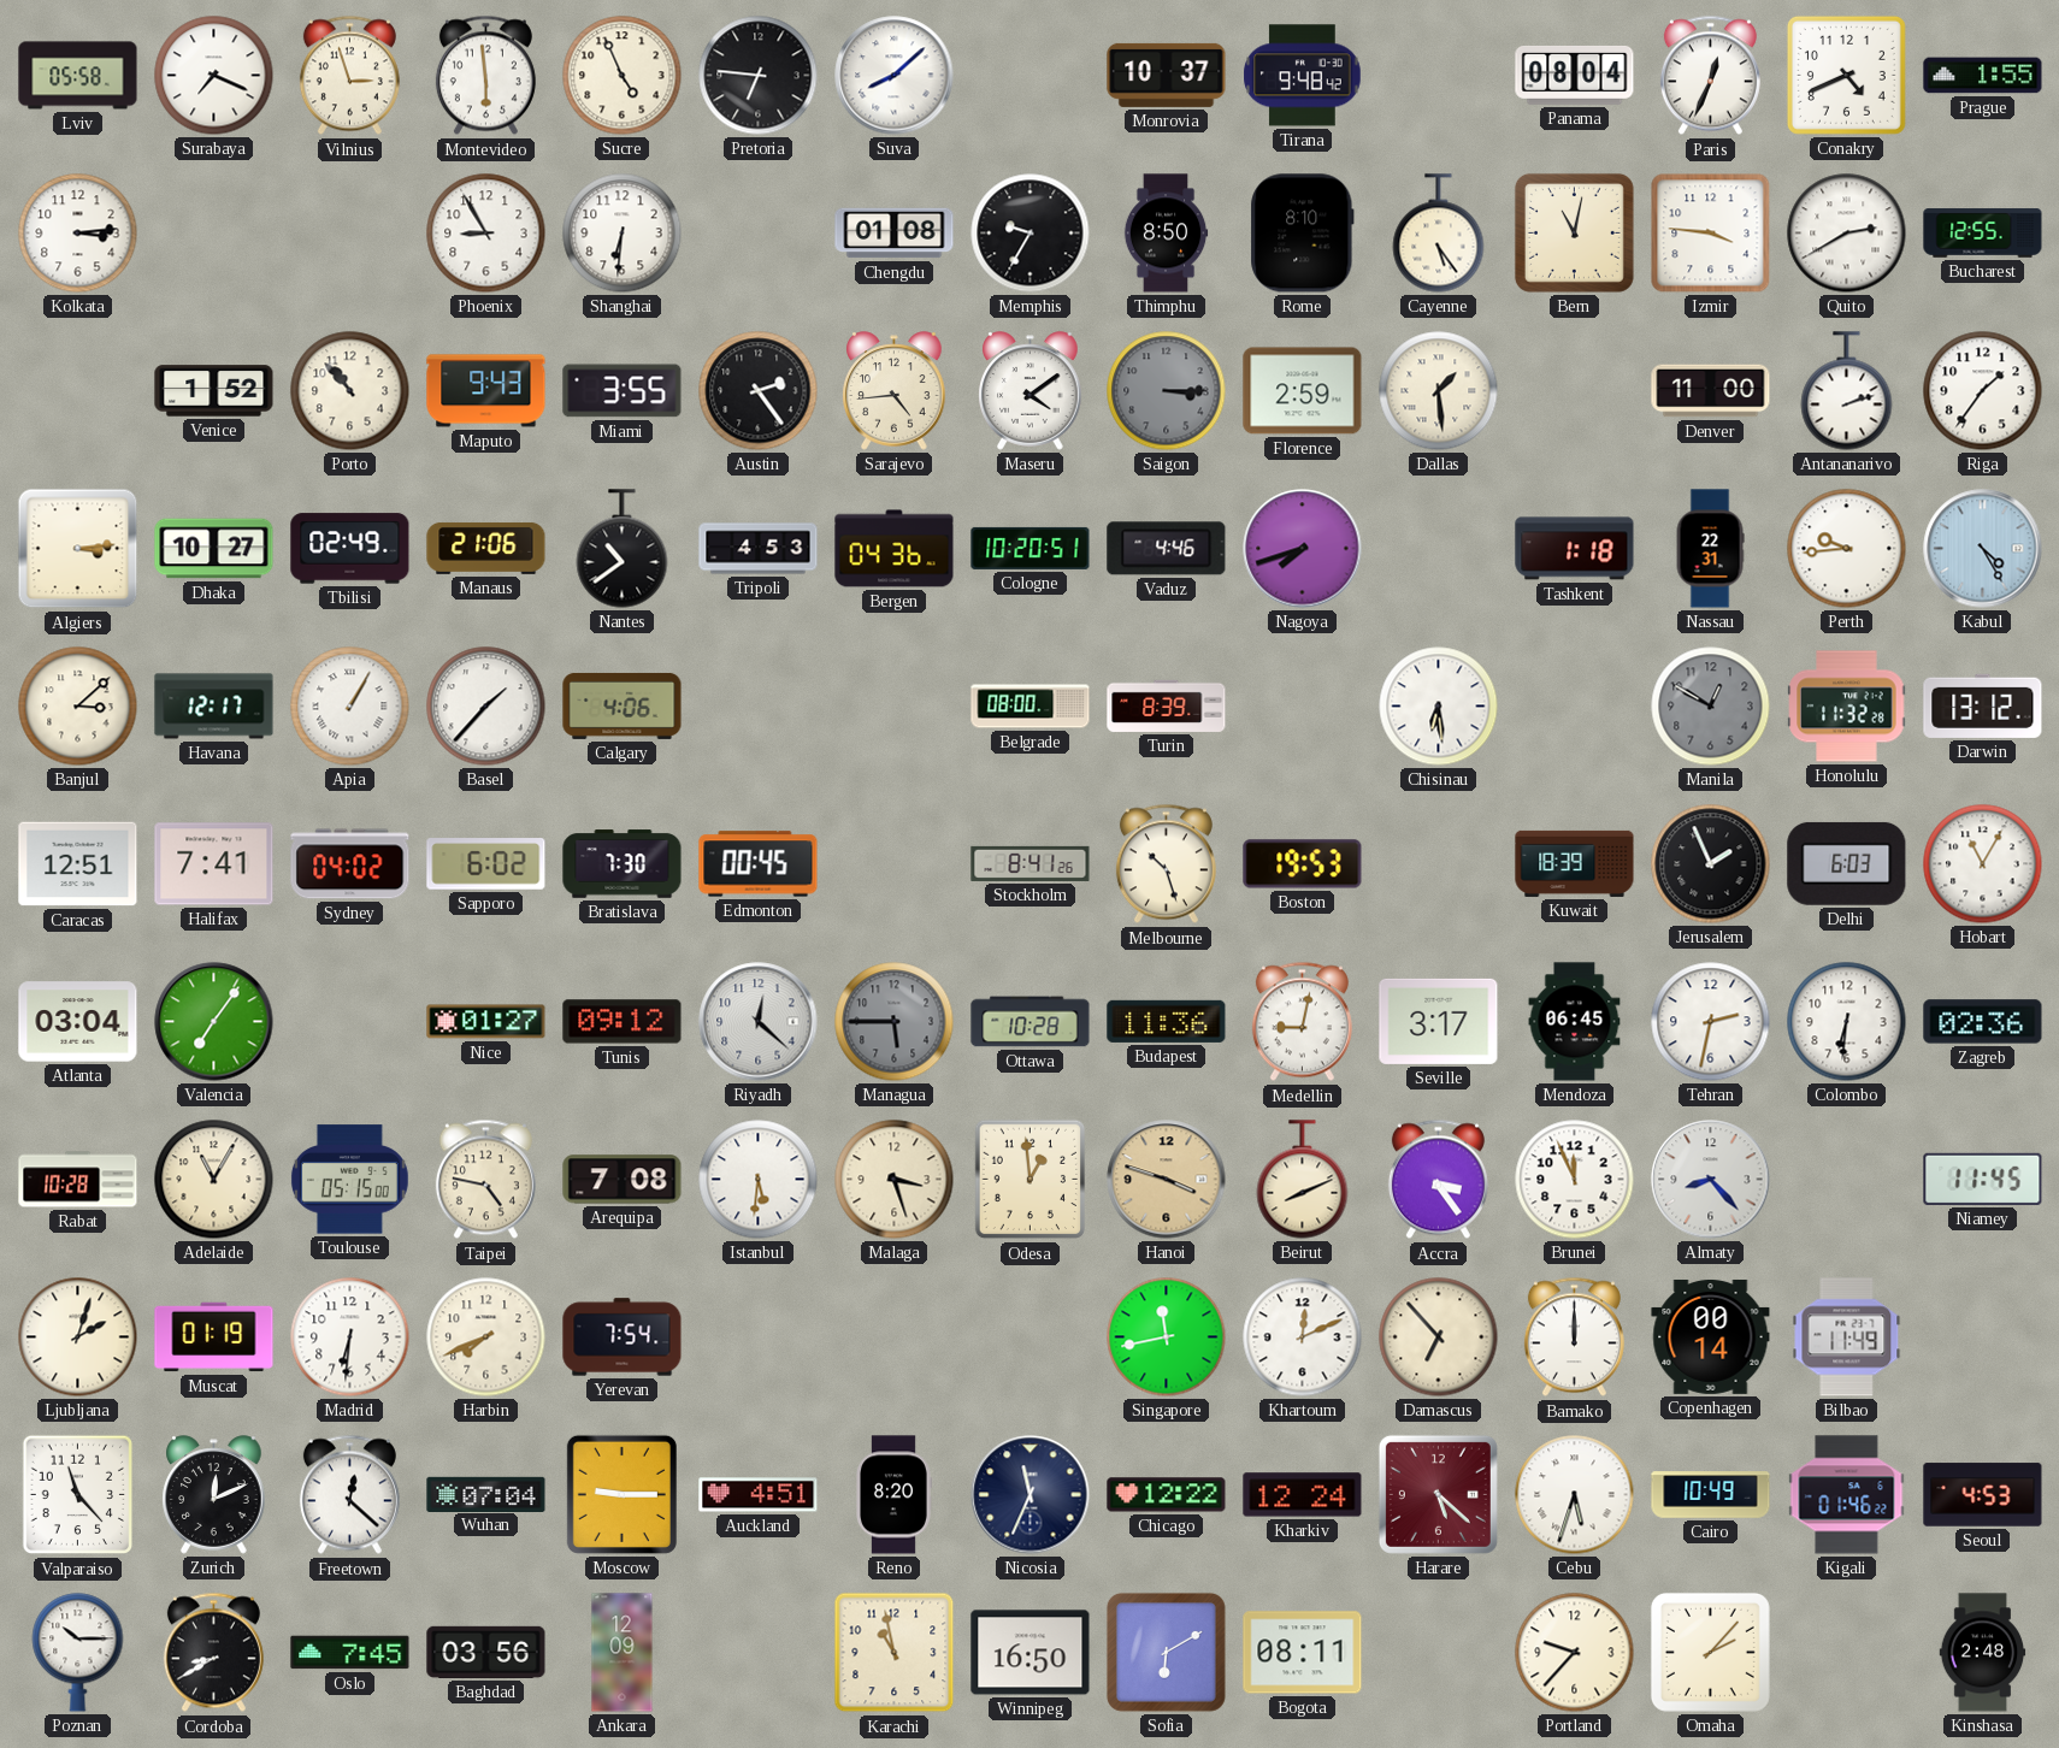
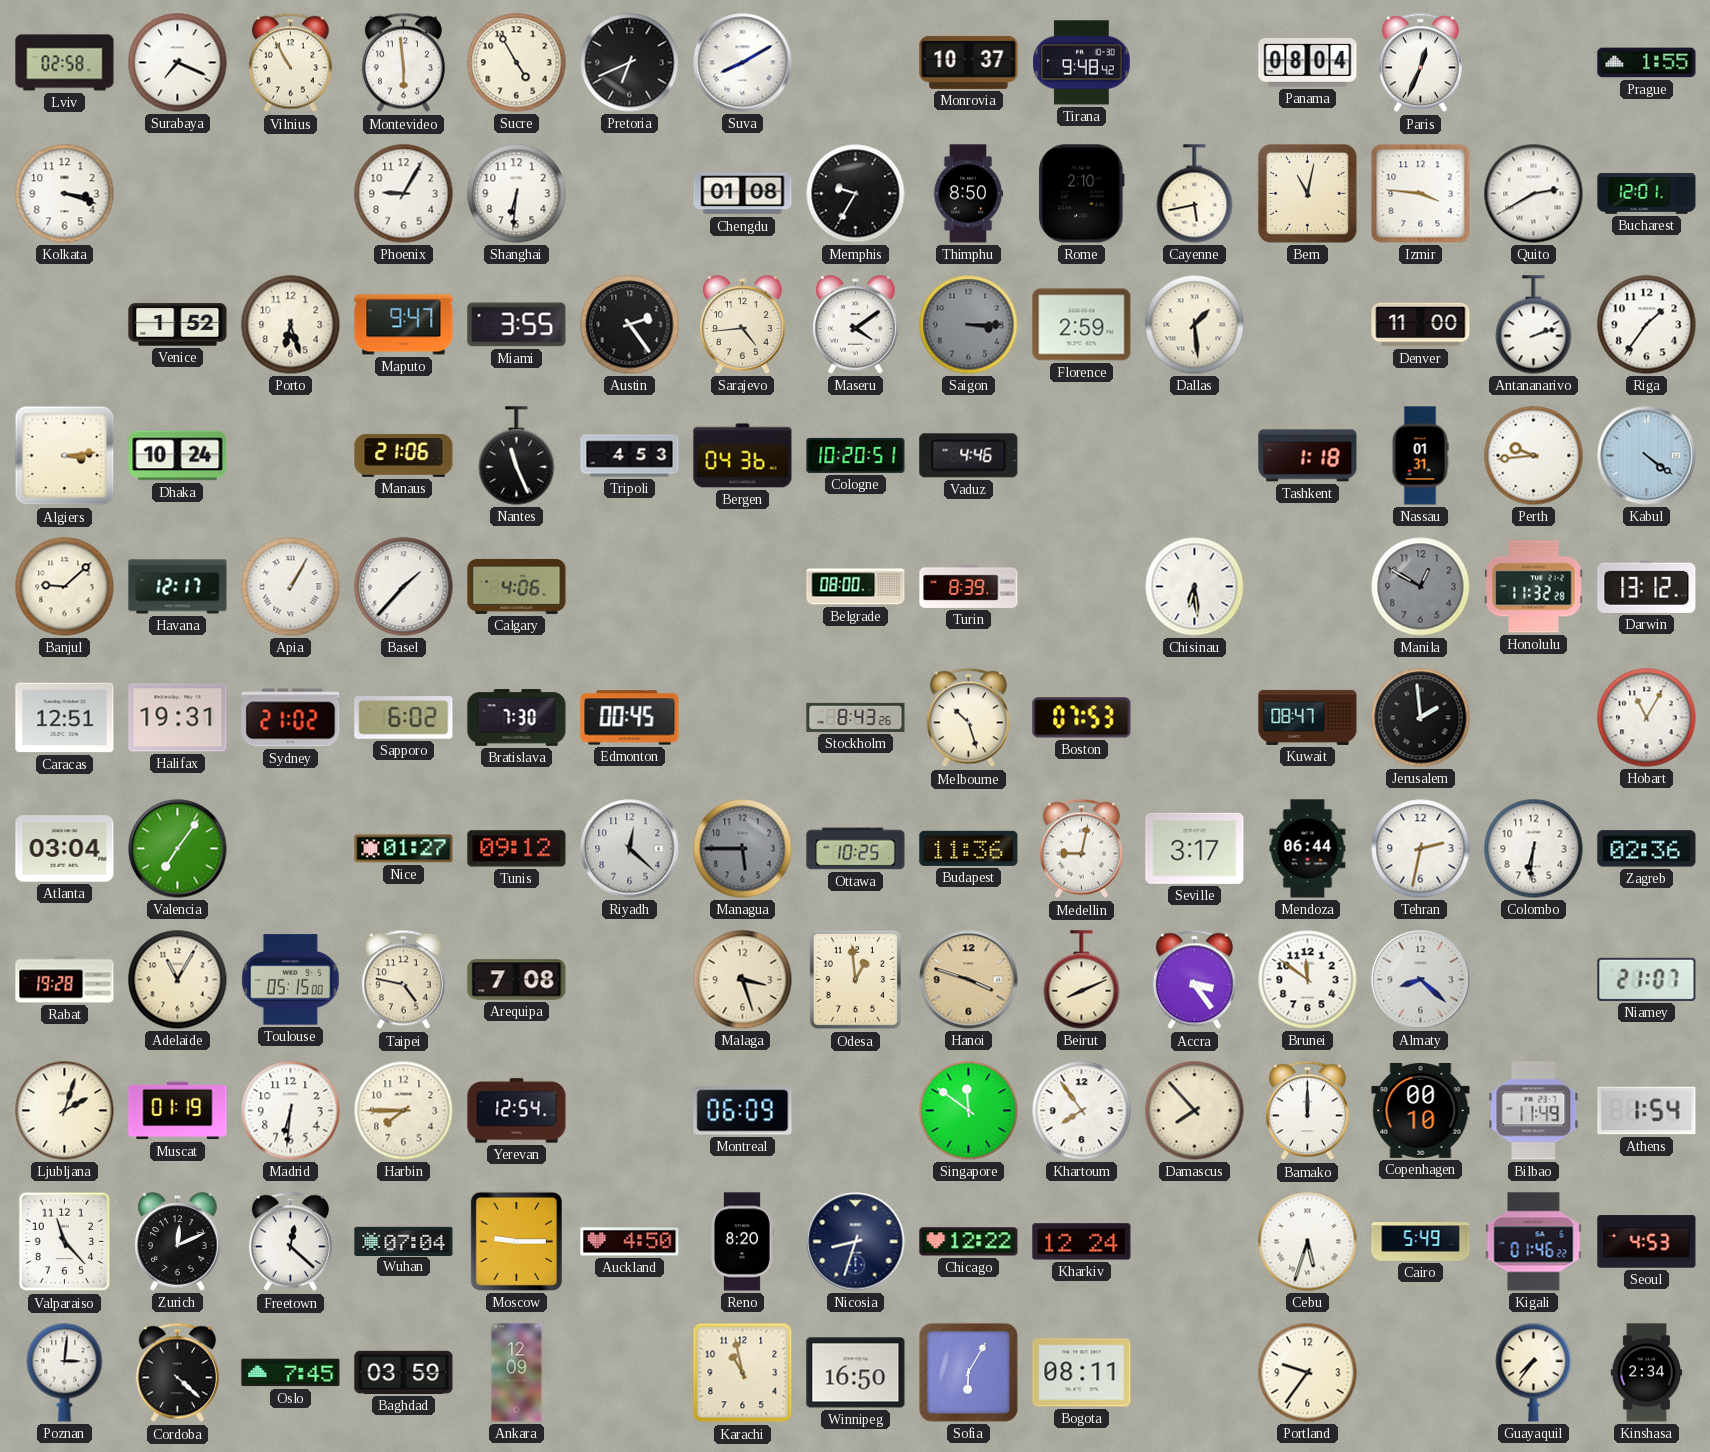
Lviv: 05:58 -> 02:58 (65, 63)
Vilnius: 2:57 -> 10:55 (290, 63)
Sucre: 4:56 -> 4:55 (517, 63)
Pretoria: 6:46 -> 6:41 (630, 63)
Suva: 8:08 -> 8:10 (743, 63)
Conakry: 4:41 -> none (1846, 75)
Kolkata: 3:14 -> 3:18 (65, 194)
Phoenix: 8:55 -> 9:05 (404, 194)
Rome: 8:10 -> 2:10 (1082, 194)
Cayenne: 5:24 -> 5:43 (1195, 194)
Bucharest: 12:55 -> 12:01 (1647, 194)
Porto: 10:53 -> 6:27 (291, 325)
Maputo: 9:43 -> 9:47 (404, 325)
Dhaka: 10:27 -> 10:24 (178, 456)
Tbilisi: 02:49 -> none (350, 549)
Nantes: 10:39 -> 11:26 (517, 456)
Nagoya: 7:42 -> none (1303, 549)
Nassau: 22:31 -> 01:31 (1420, 456)
Kabul: 4:25 -> 4:21 (1647, 456)
Banjul: 3:08 -> 9:08 (65, 587)
Halifax: 7:41 -> 19:31 (178, 718)
Sydney: 04:02 -> 21:02 (291, 718)
Stockholm: 8:41 -> 8:43 (856, 717)
Boston: 19:53 -> 07:53 (1082, 718)
Kuwait: 18:39 -> 08:47 (1308, 717)
Jerusalem: 1:56 -> 1:59 (1421, 718)
Delhi: 6:03 -> none (1847, 863)
Ottawa: 10:28 -> 10:25 (856, 849)
Mendoza: 06:45 -> 06:44 (1308, 849)
Rabat: 10:28 -> 19:28 (65, 980)
Istanbul: 5:31 -> none (759, 1180)
Brunei: 11:56 -> 11:51 (1308, 980)
Almaty: 8:23 -> 8:22 (1421, 980)
Niamey: 11:45 -> 21:07 (1647, 979)
Harbin: 7:41 -> 7:45 (404, 1111)
Yerevan: 7:54 -> 12:54 (517, 1111)
Montreal: none -> 06:09 (743, 1111)
Singapore: 11:43 -> 11:51 (969, 1111)
Khartoum: 12:11 -> 7:54 (1082, 1111)
Damascus: 6:53 -> 7:53 (1195, 1111)
Copenhagen: 00:14 -> 00:10 (1421, 1110)
Athens: none -> 1:54 (1647, 1111)
Auckland: 4:51 -> 4:50 (630, 1242)
Nicosia: 11:34 -> 8:33 (856, 1242)
Harare: 5:22 -> none (1438, 1494)
Cairo: 10:49 -> 5:49 (1421, 1242)
Poznan: 10:15 -> 3:01 (65, 1373)
Cordoba: 8:40 -> 4:22 (177, 1373)
Baghdad: 03:56 -> 03:59 (404, 1372)
Sofia: 6:10 -> 6:05 (968, 1372)
Portland: 9:37 -> 9:36 (1308, 1373)
Omaha: 2:07 -> none (1710, 1652)
Guayaquil: none -> 7:36 (1534, 1373)
Kinshasa: 2:48 -> 2:34 (1647, 1373)
